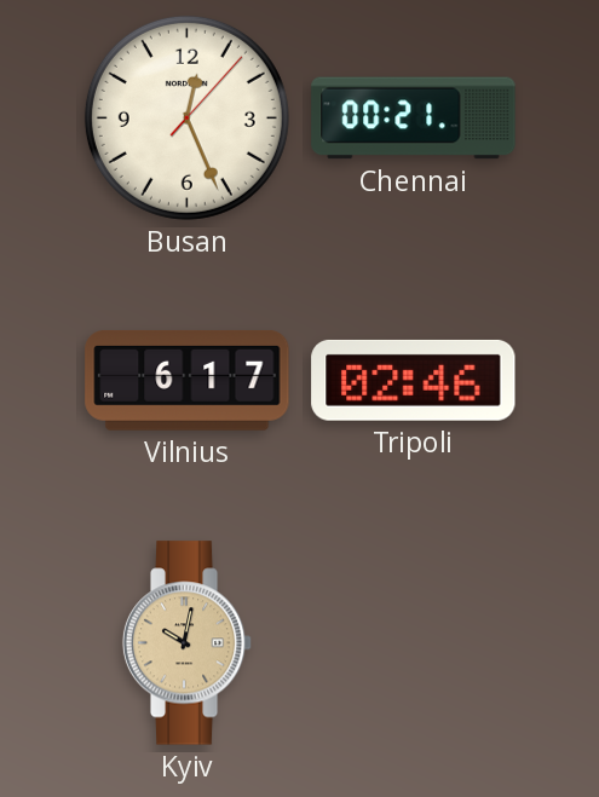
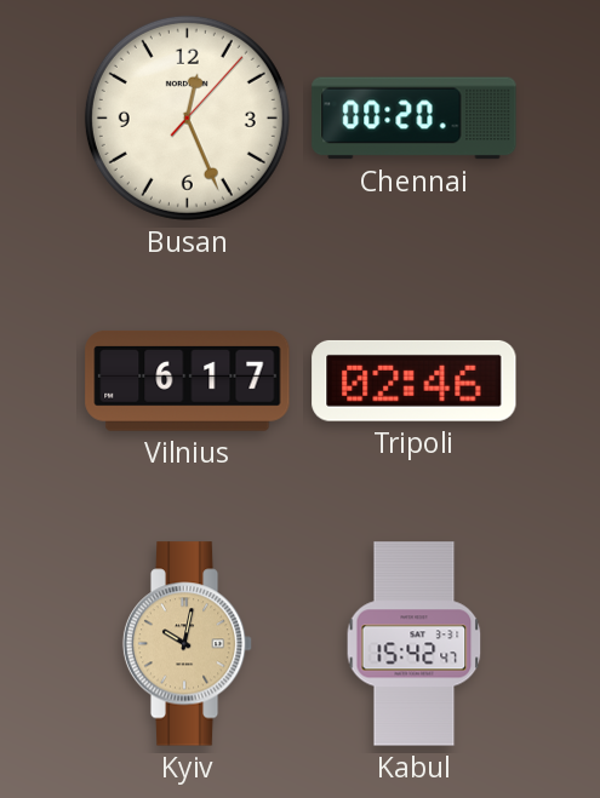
Chennai: 00:21 -> 00:20 (415, 119)
Kabul: none -> 15:42 (415, 644)
